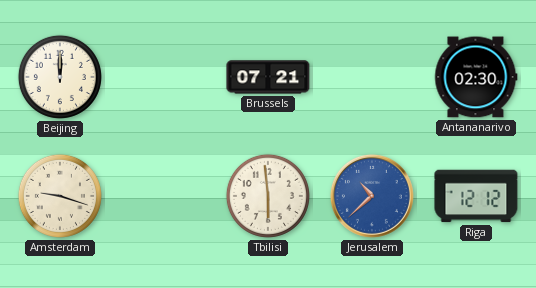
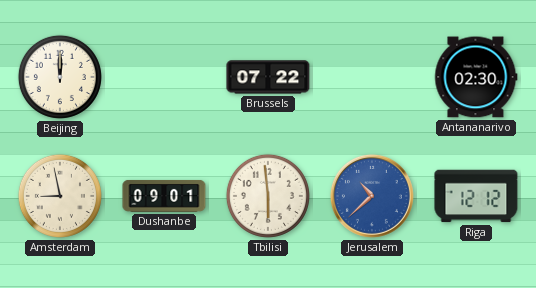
Brussels: 07:21 -> 07:22 (268, 77)
Amsterdam: 9:18 -> 8:58 (60, 196)
Dushanbe: none -> 09:01 (164, 196)
